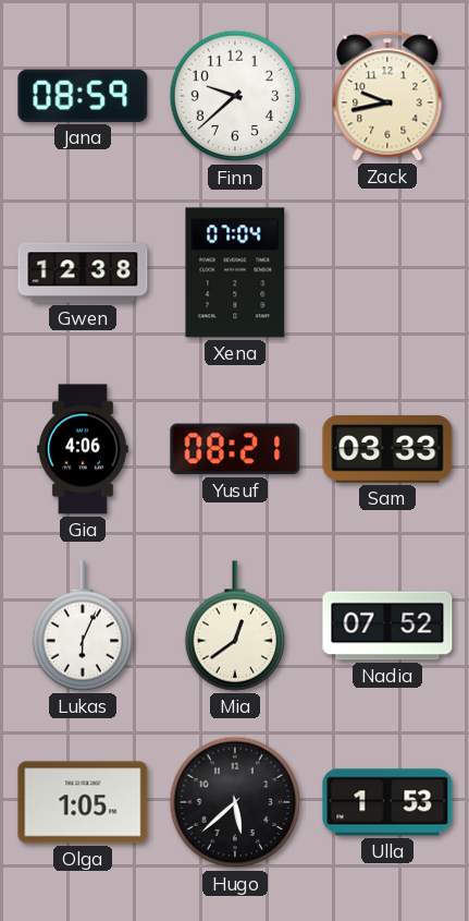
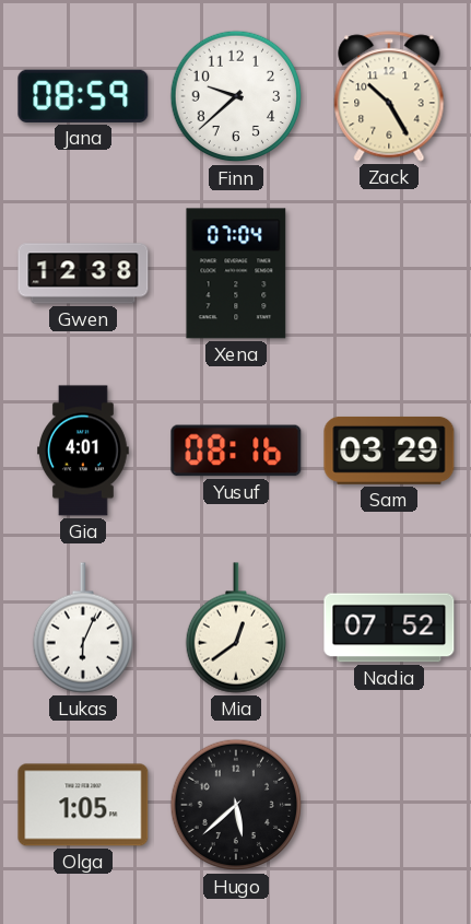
Zack: 9:43 -> 10:25 (389, 96)
Gia: 4:06 -> 4:01 (84, 451)
Yusuf: 08:21 -> 08:16 (236, 451)
Sam: 03:33 -> 03:29 (389, 451)
Ulla: 1:53 -> none (387, 802)
